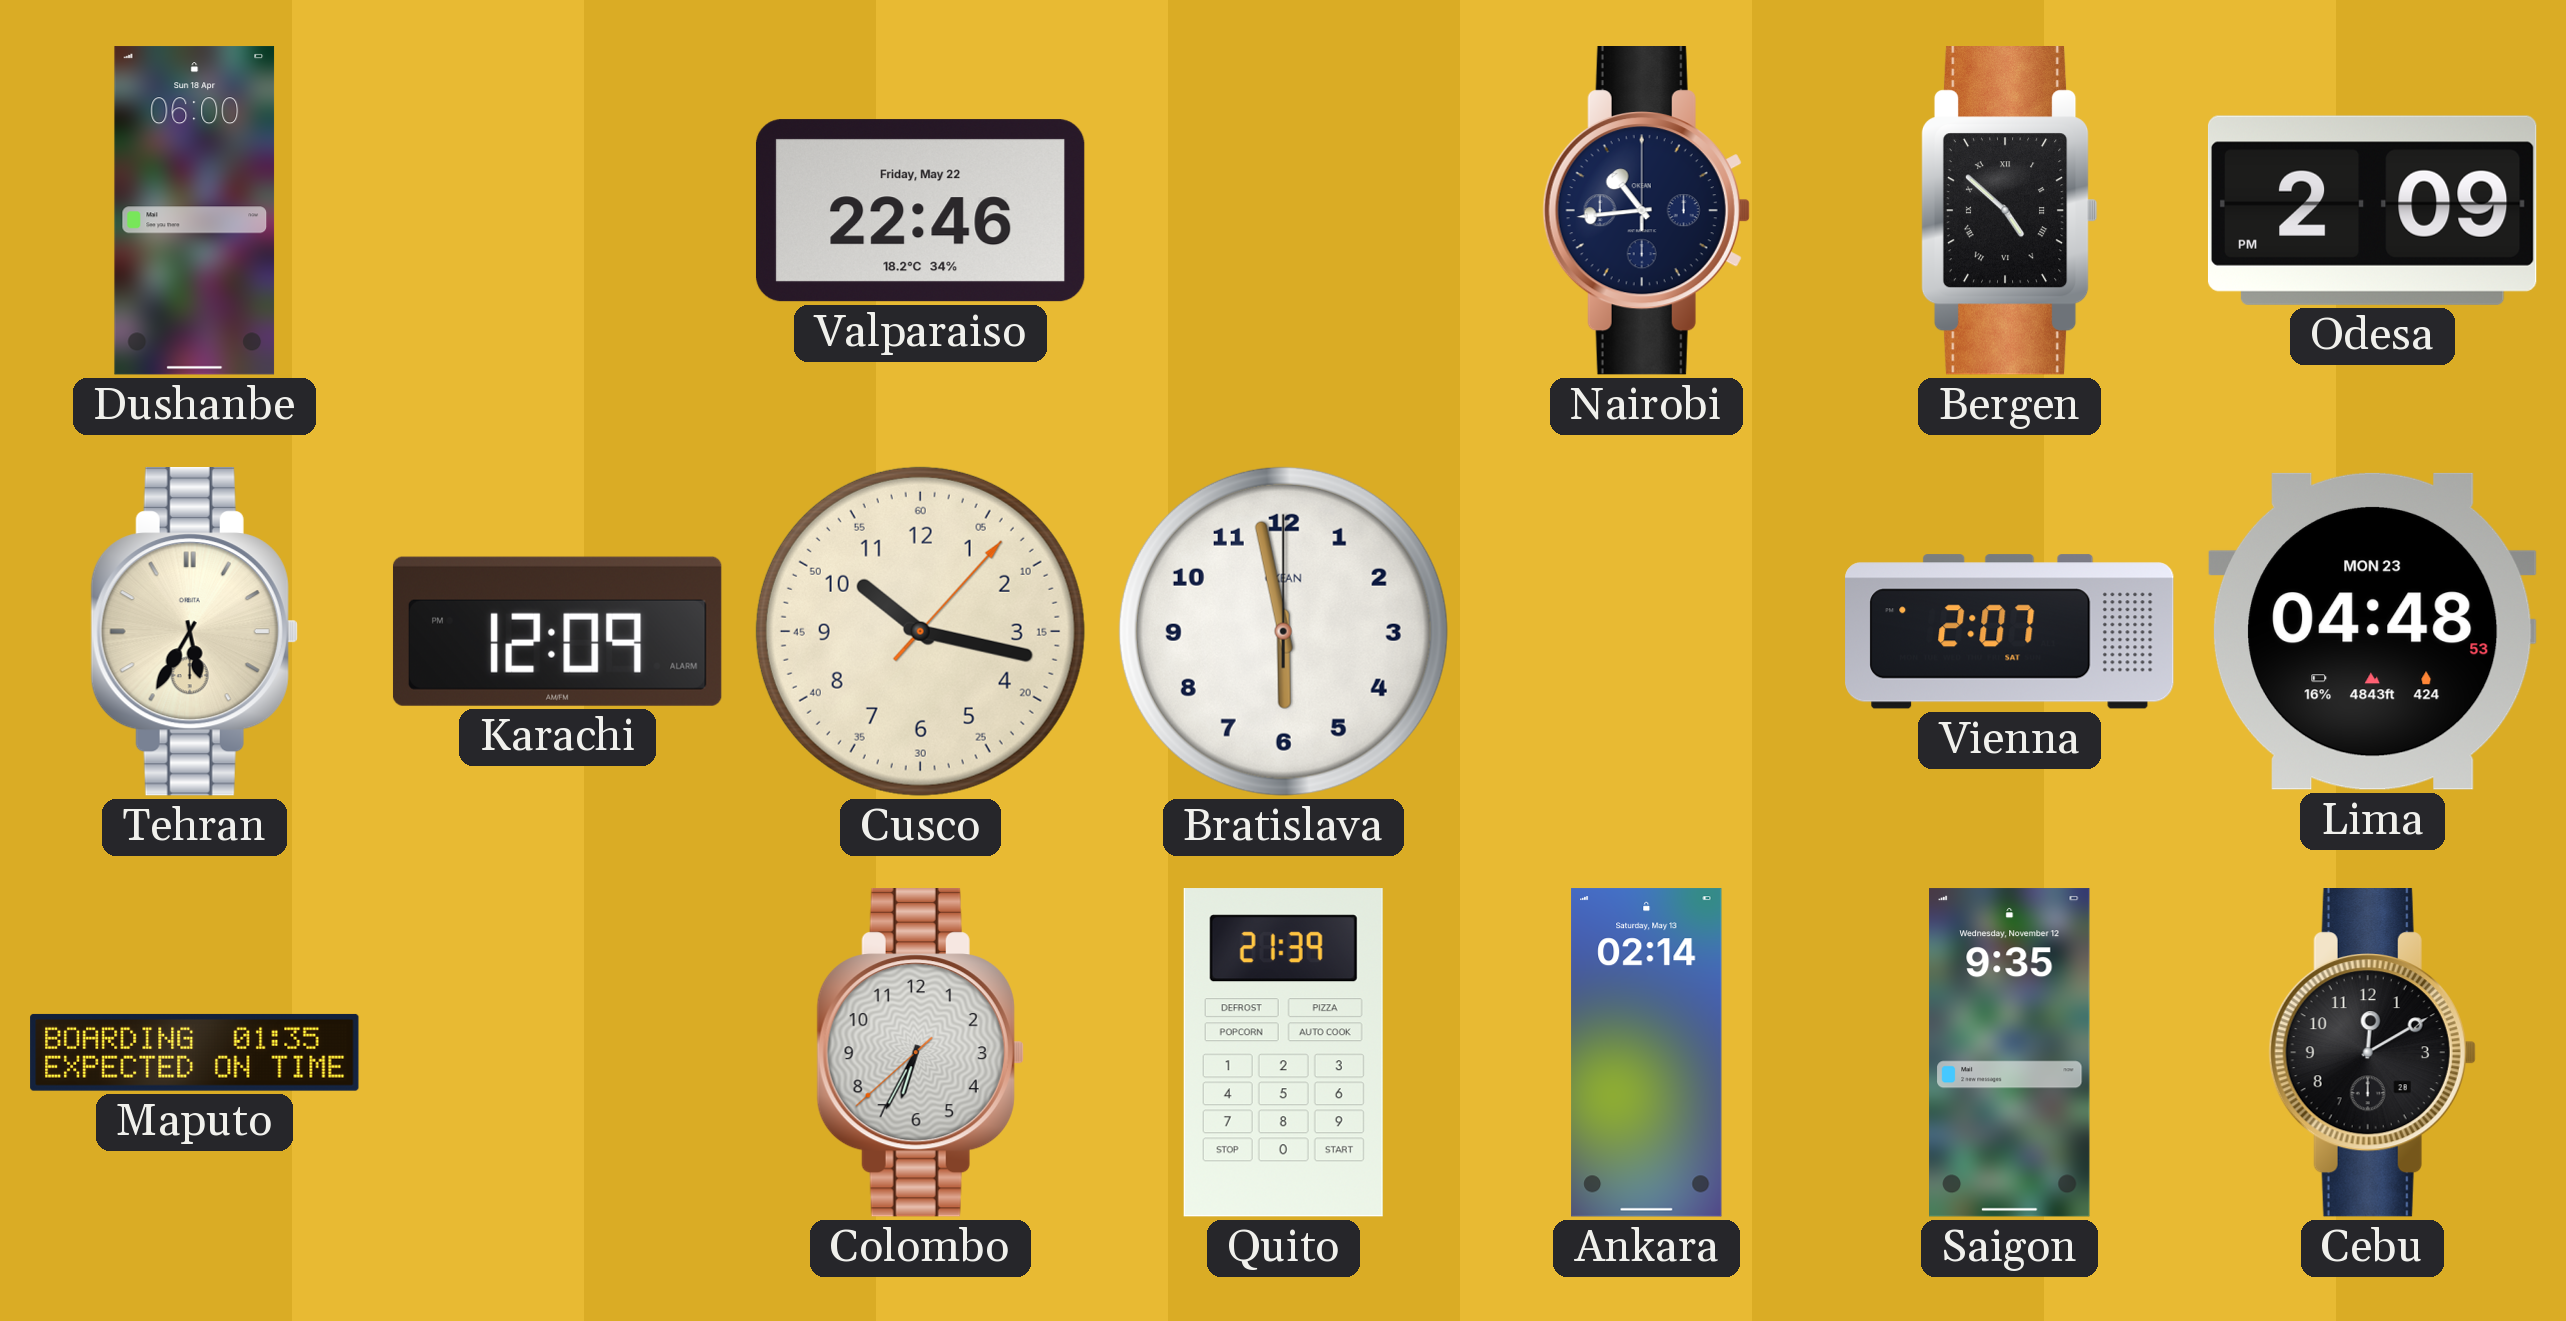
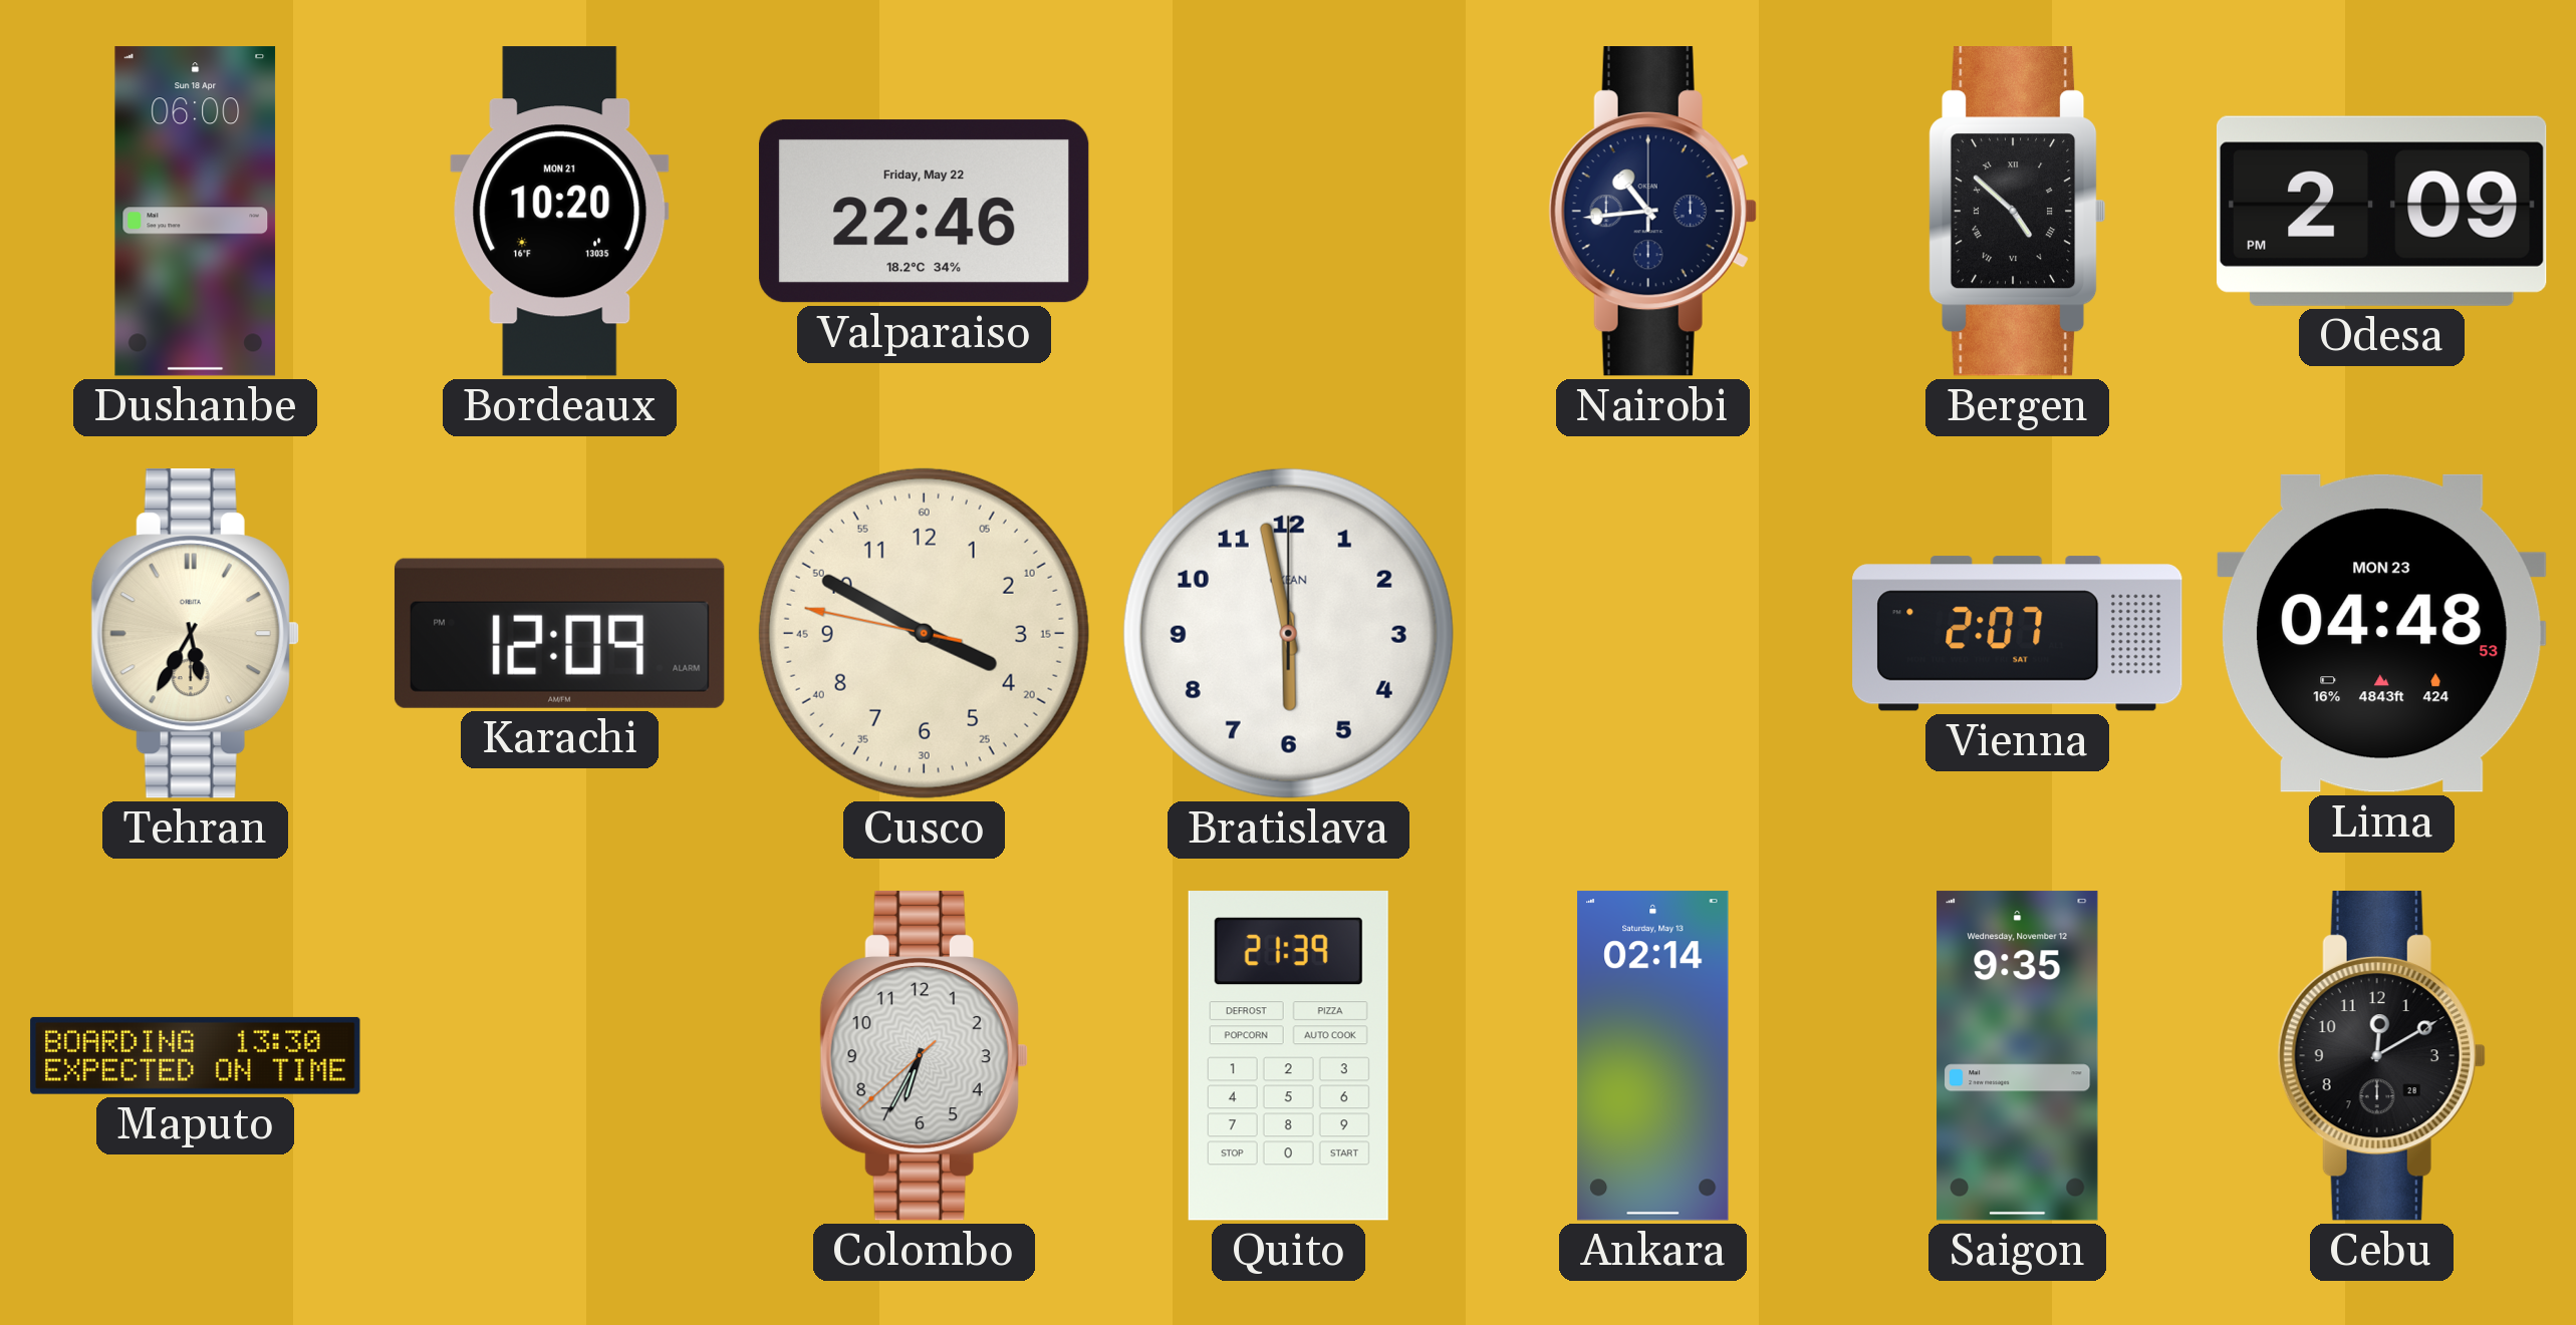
Bordeaux: none -> 10:20 (560, 212)
Cusco: 10:17 -> 3:49 (924, 633)
Maputo: 01:35 -> 13:30 (196, 1055)
